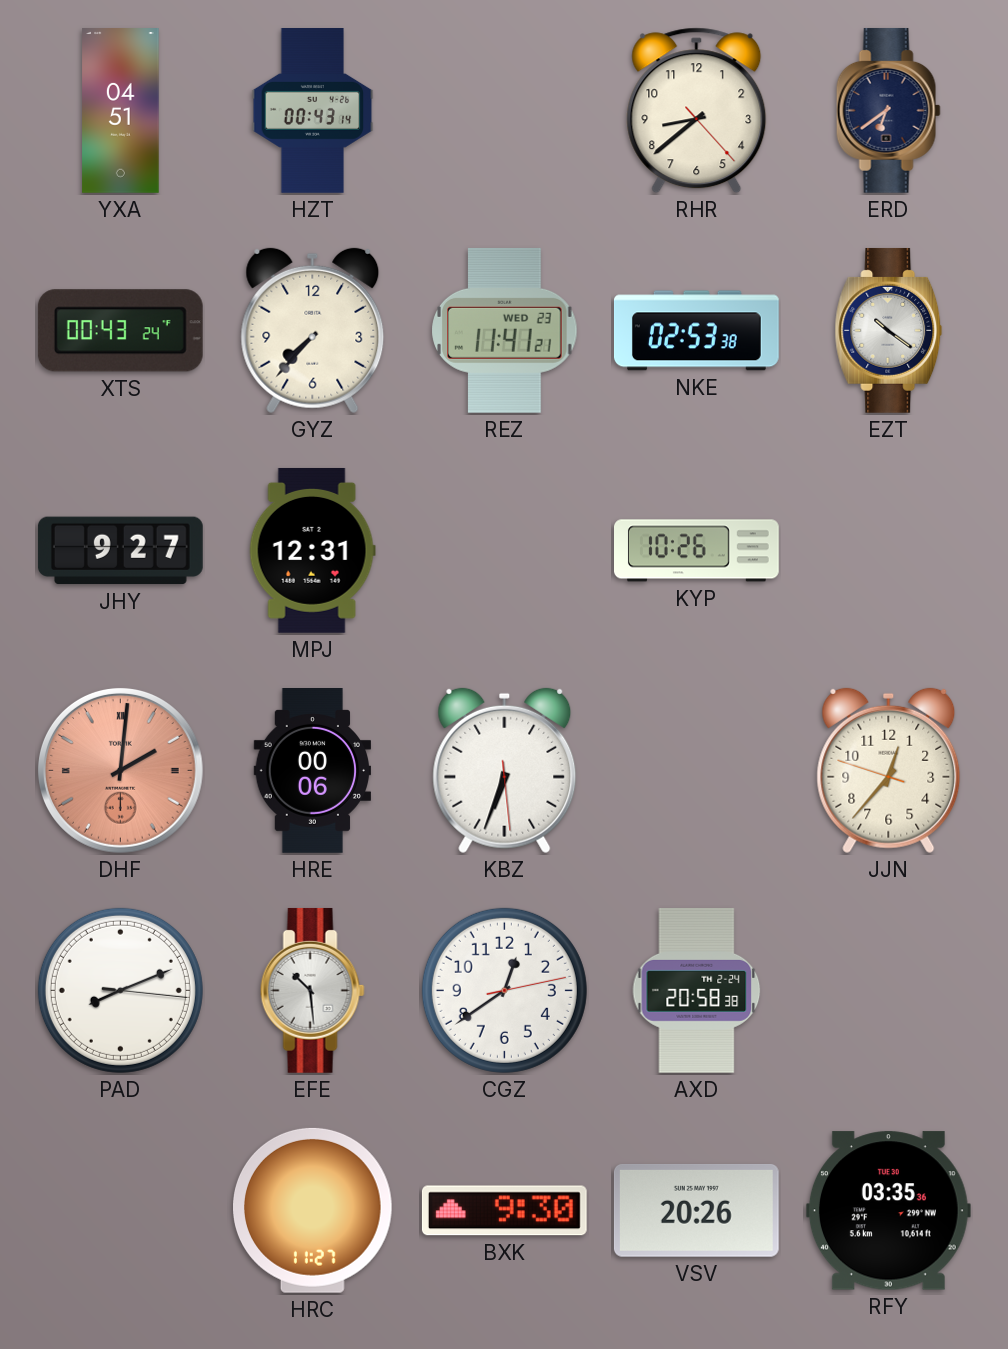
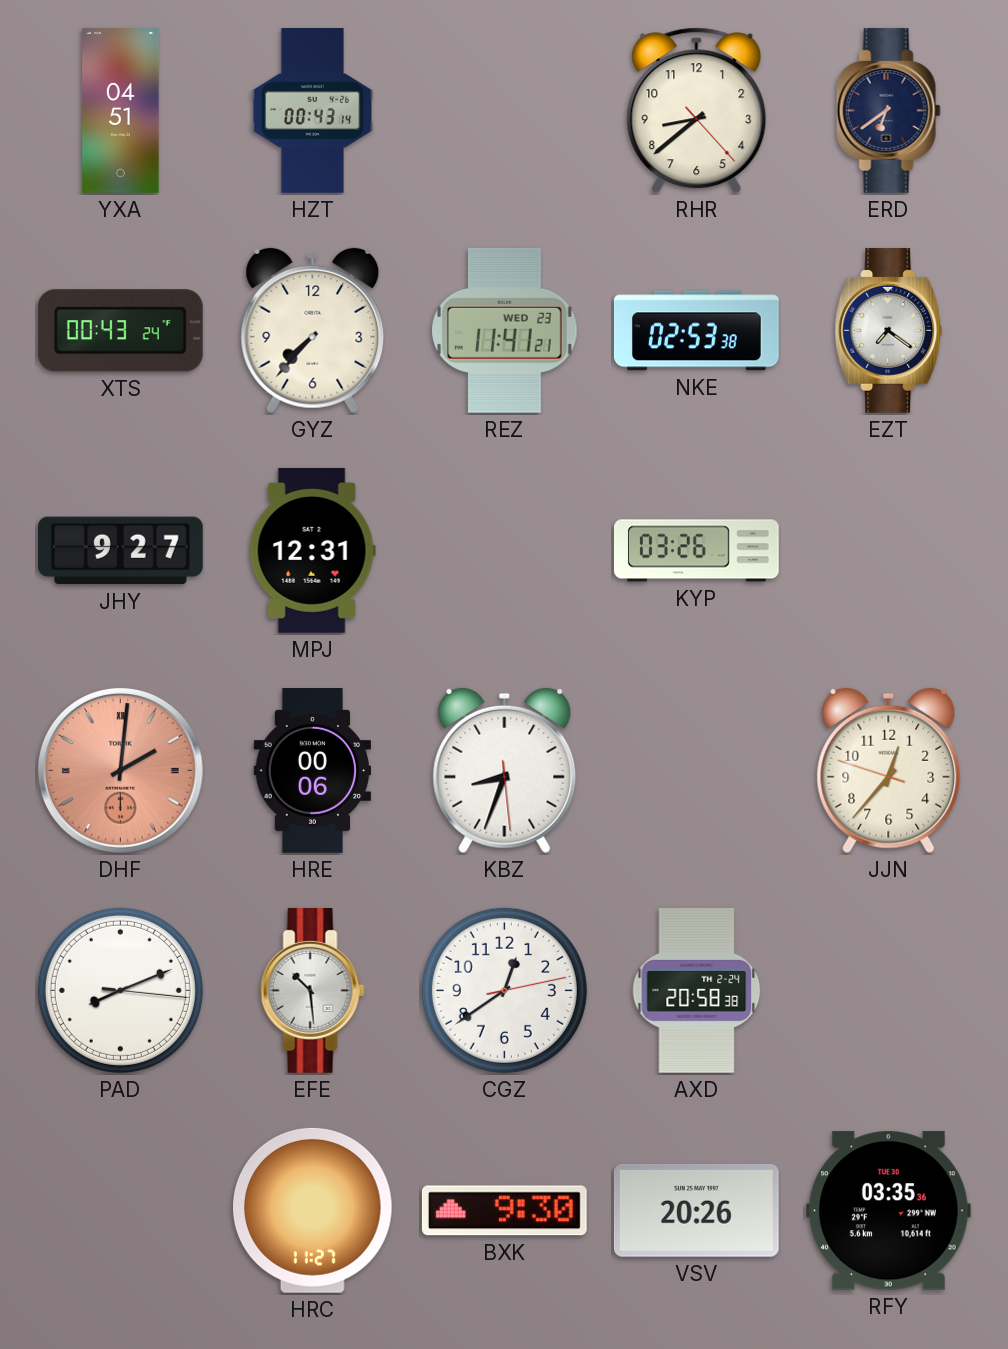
EZT: 10:21 -> 7:21 (889, 330)
KYP: 10:26 -> 03:26 (697, 551)
KBZ: 6:33 -> 8:33 (505, 771)
